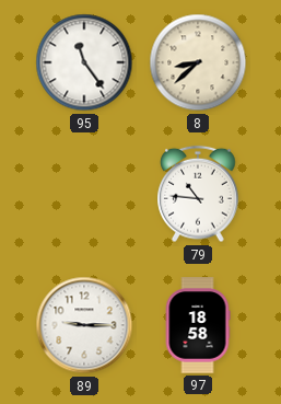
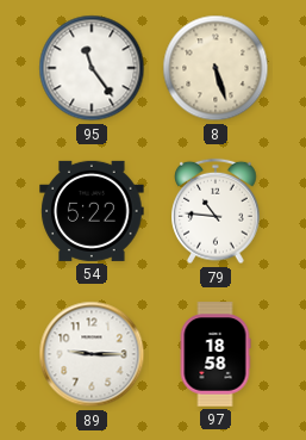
8: 8:38 -> 5:27 (216, 68)
54: none -> 5:22 (92, 211)
